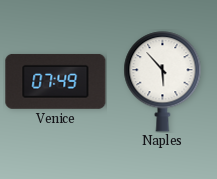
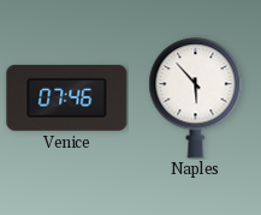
Venice: 07:49 -> 07:46 (67, 97)
